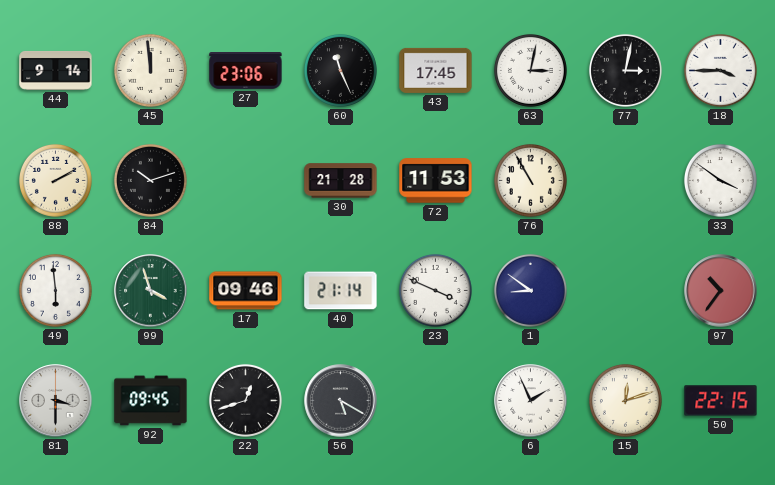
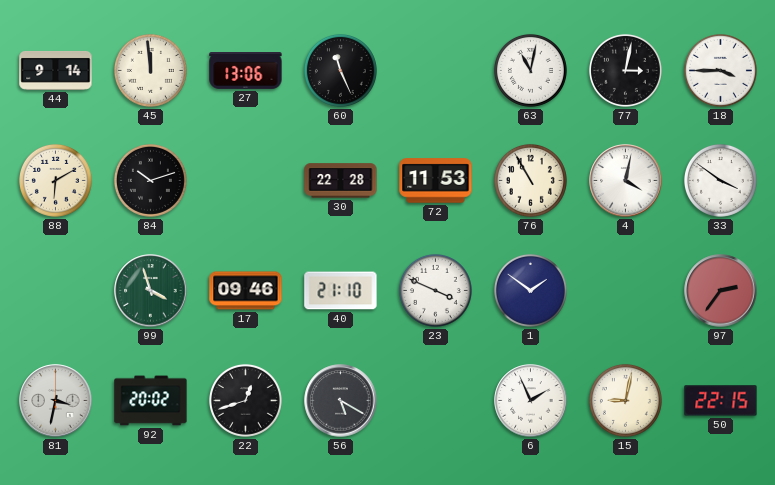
27: 23:06 -> 13:06 (246, 71)
43: 17:45 -> none (436, 70)
63: 3:02 -> 11:02 (530, 70)
88: 2:10 -> 6:10 (55, 180)
30: 21:28 -> 22:28 (341, 181)
4: none -> 4:02 (626, 181)
49: 5:59 -> none (55, 290)
40: 21:14 -> 21:10 (341, 291)
1: 8:51 -> 1:51 (530, 290)
97: 10:36 -> 2:36 (721, 291)
81: 3:30 -> 3:32 (56, 401)
92: 09:45 -> 20:02 (151, 401)
15: 12:12 -> 9:02 (625, 400)
